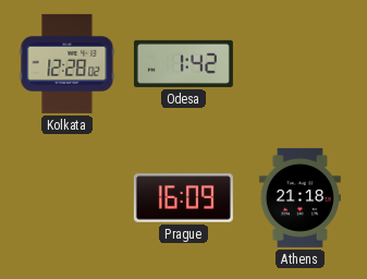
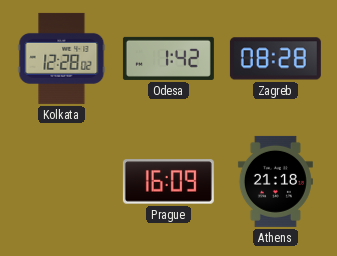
Zagreb: none -> 08:28 (275, 59)
